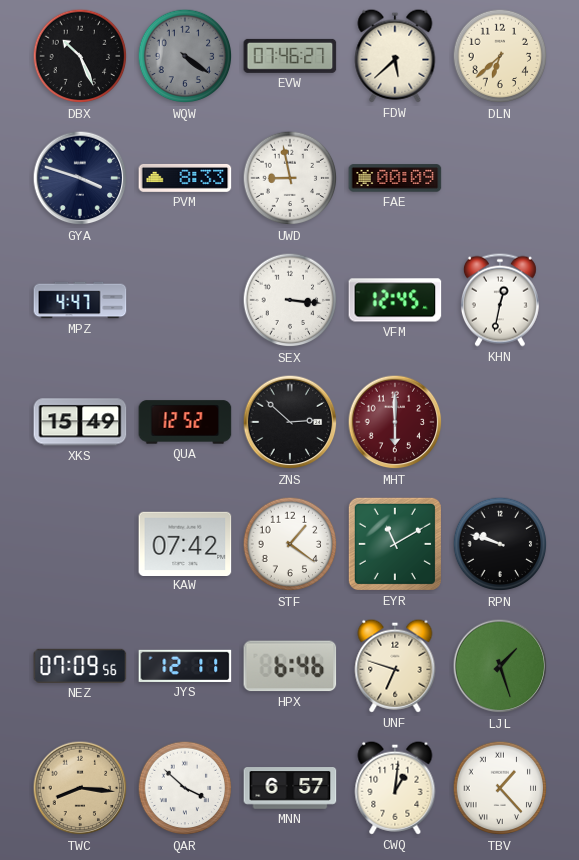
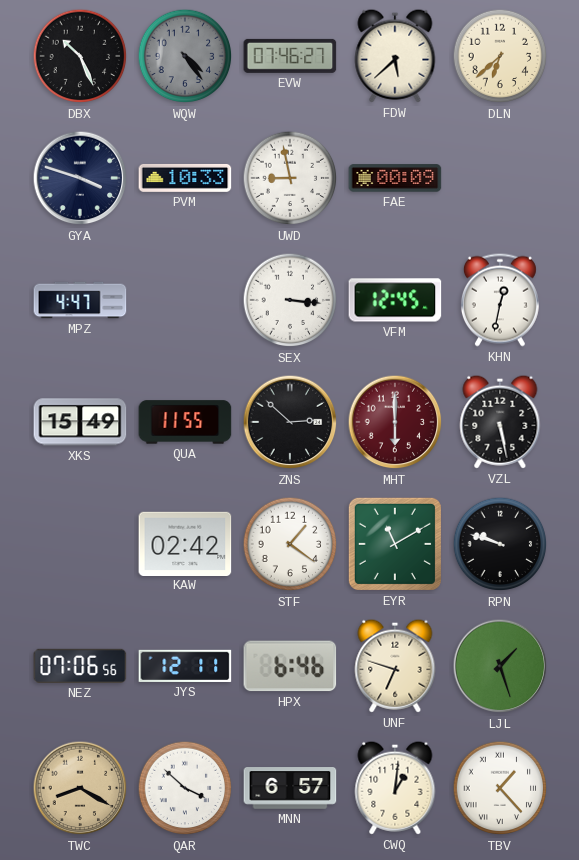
WQW: 4:21 -> 4:24 (185, 56)
PVM: 8:33 -> 10:33 (185, 178)
QUA: 12:52 -> 11:55 (185, 422)
VZL: none -> 5:28 (500, 422)
KAW: 07:42 -> 02:42 (185, 543)
NEZ: 07:09 -> 07:06 (80, 666)
TWC: 8:16 -> 8:20 (80, 788)
